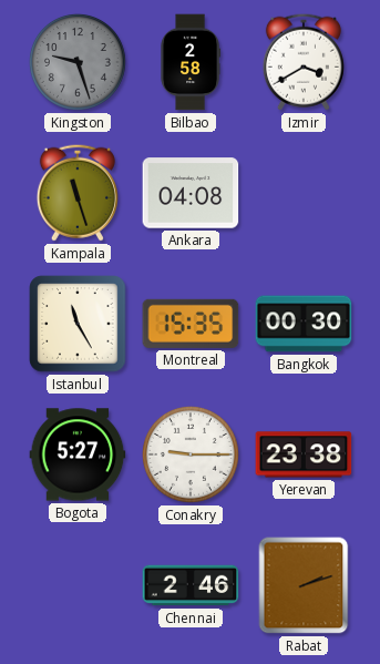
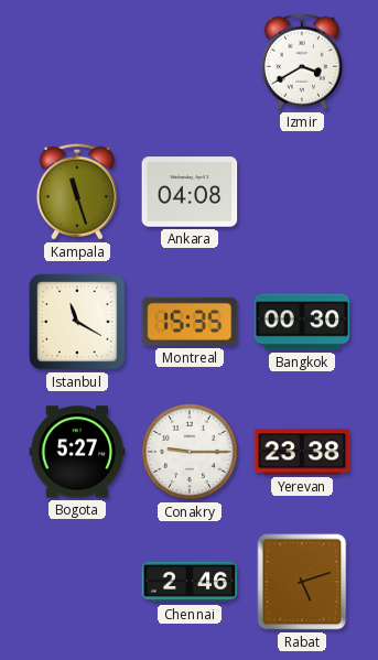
Kingston: 9:27 -> none (78, 62)
Bilbao: 2:58 -> none (191, 62)
Istanbul: 11:25 -> 11:20 (77, 322)
Rabat: 2:12 -> 5:12 (302, 582)
